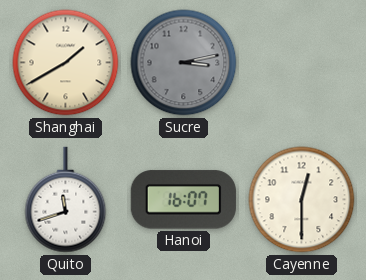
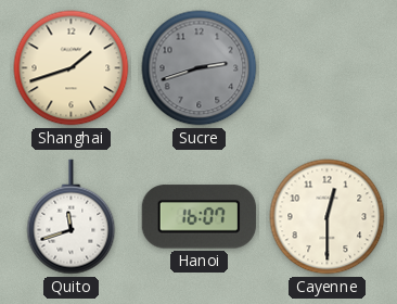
Shanghai: 1:40 -> 1:42 (72, 68)
Sucre: 3:13 -> 2:42 (200, 68)
